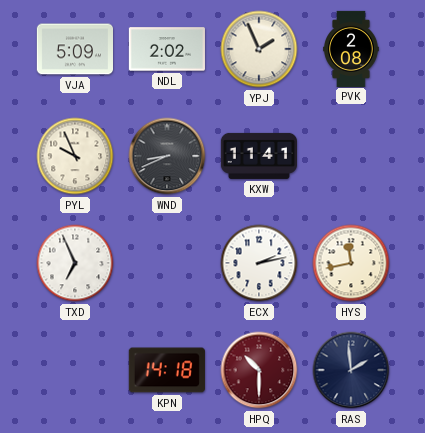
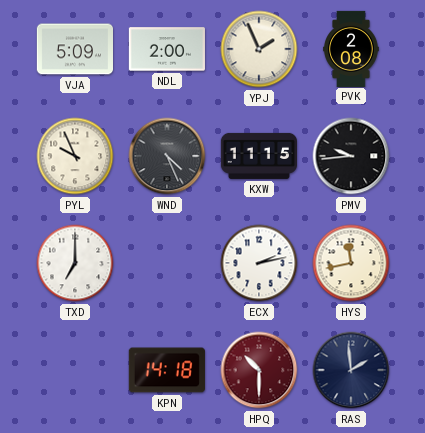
NDL: 2:02 -> 2:00 (167, 49)
WND: 8:41 -> 4:26 (167, 156)
KXW: 11:41 -> 11:15 (258, 156)
PMV: none -> 9:44 (351, 156)
TXD: 6:56 -> 7:00 (75, 263)
